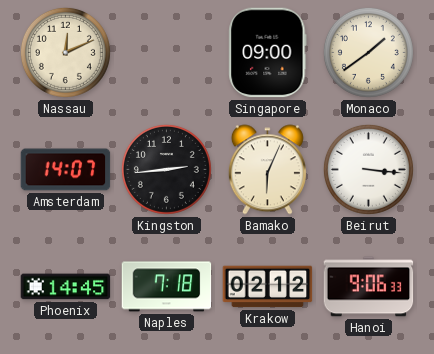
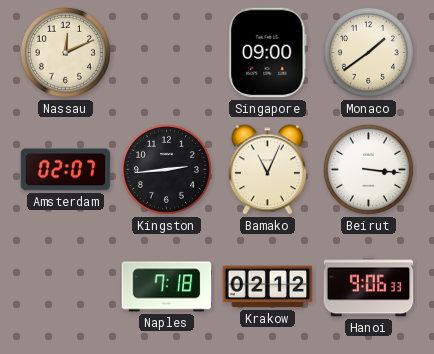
Amsterdam: 14:07 -> 02:07 (66, 170)
Bamako: 6:04 -> 11:04 (267, 170)
Phoenix: 14:45 -> none (66, 287)
